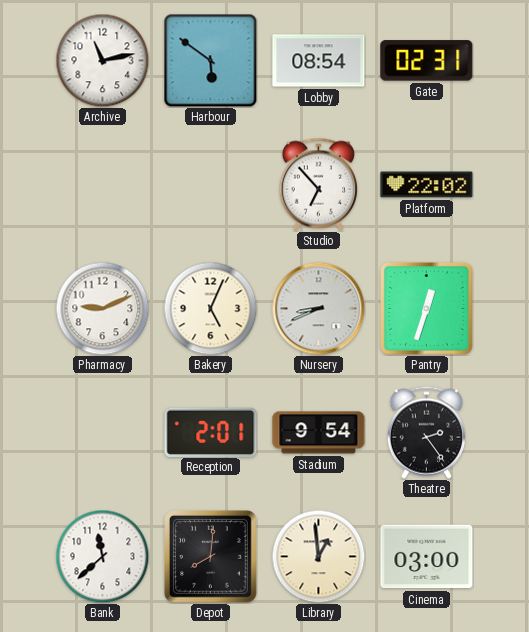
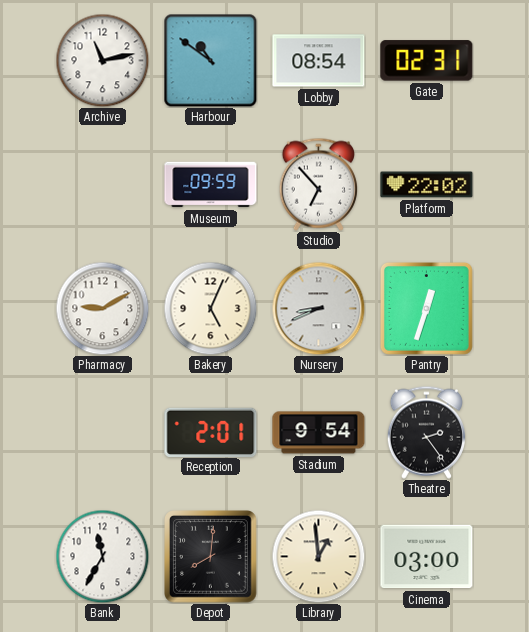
Harbour: 5:51 -> 10:51 (210, 60)
Museum: none -> 09:59 (211, 185)
Pharmacy: 9:11 -> 9:10 (102, 308)
Bank: 11:38 -> 11:35 (102, 556)
